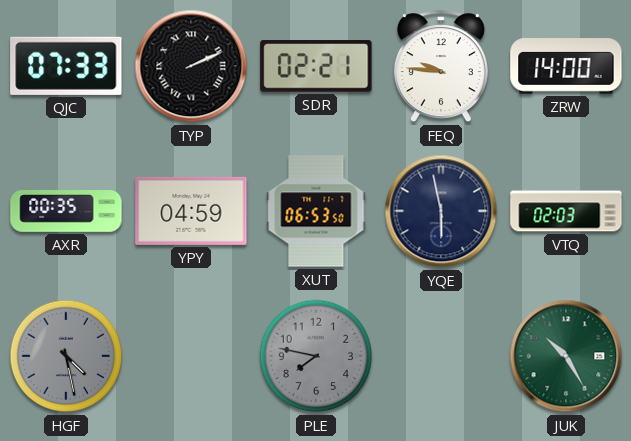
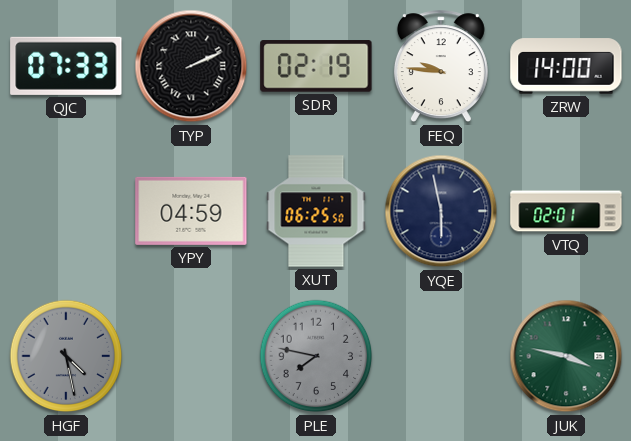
SDR: 02:21 -> 02:19 (316, 66)
AXR: 00:35 -> none (66, 212)
XUT: 06:53 -> 06:25 (316, 211)
VTQ: 02:03 -> 02:01 (566, 211)
JUK: 10:25 -> 3:47 (566, 356)
